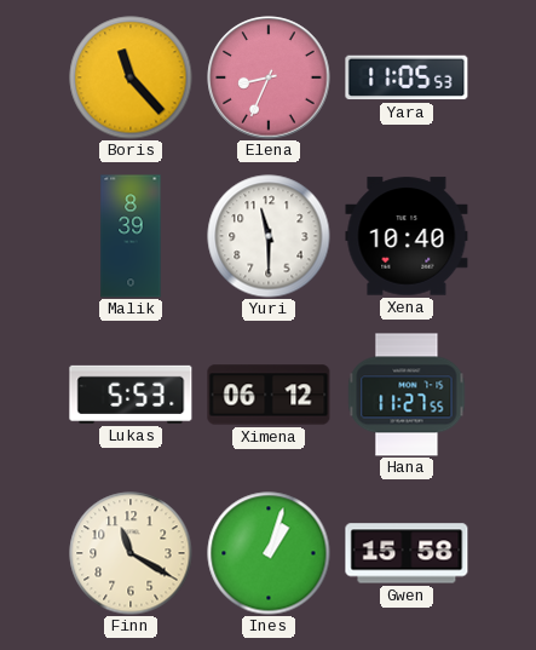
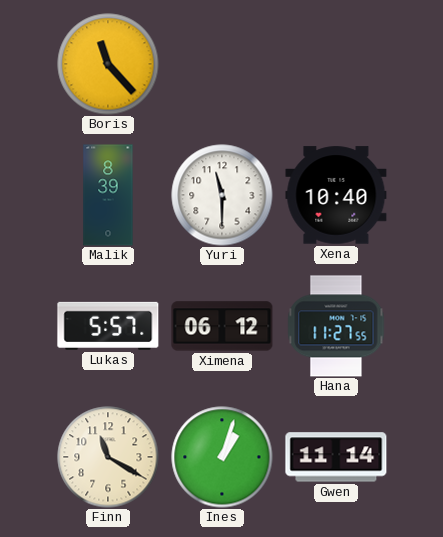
Elena: 8:34 -> none (269, 77)
Yara: 11:05 -> none (407, 77)
Lukas: 5:53 -> 5:57 (108, 326)
Gwen: 15:58 -> 11:14 (336, 457)
